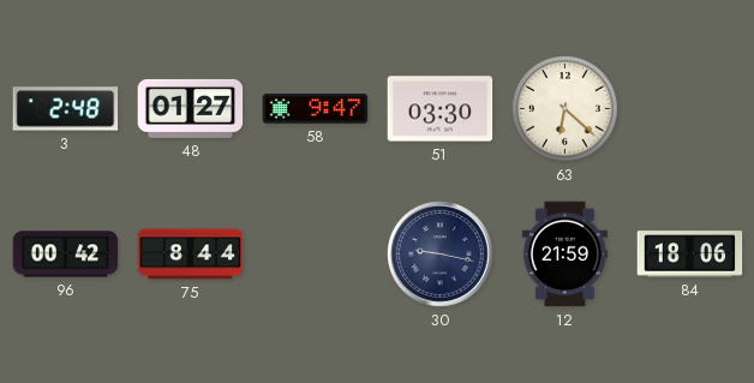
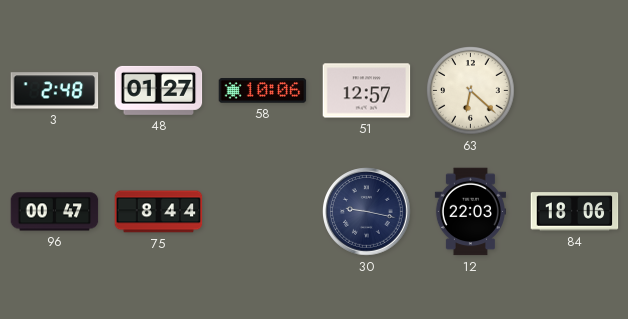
58: 9:47 -> 10:06 (263, 91)
51: 03:30 -> 12:57 (367, 91)
96: 00:42 -> 00:47 (55, 212)
12: 21:59 -> 22:03 (470, 212)
